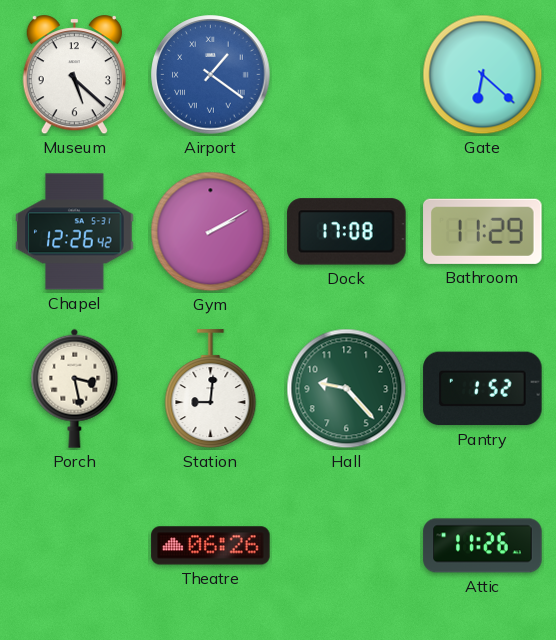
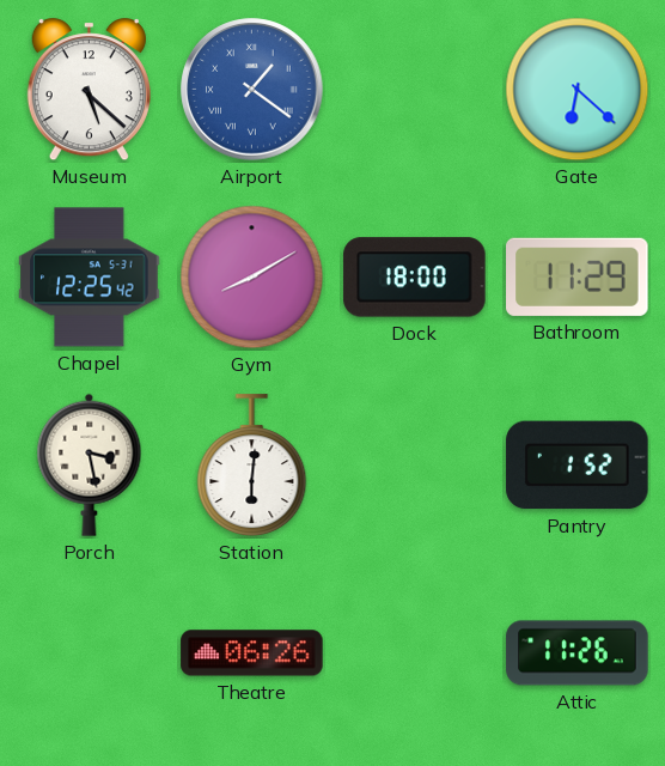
Chapel: 12:26 -> 12:25 (90, 278)
Gym: 2:10 -> 8:10 (252, 278)
Dock: 17:08 -> 18:00 (415, 278)
Station: 9:01 -> 6:01 (252, 466)
Hall: 9:23 -> none (347, 389)
